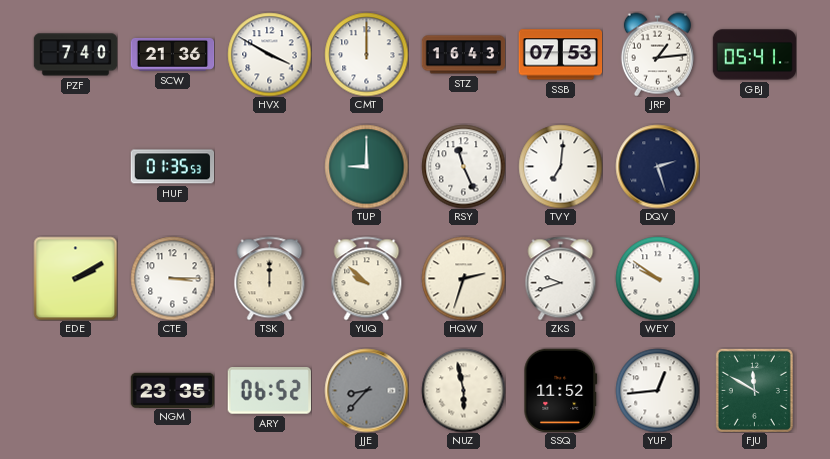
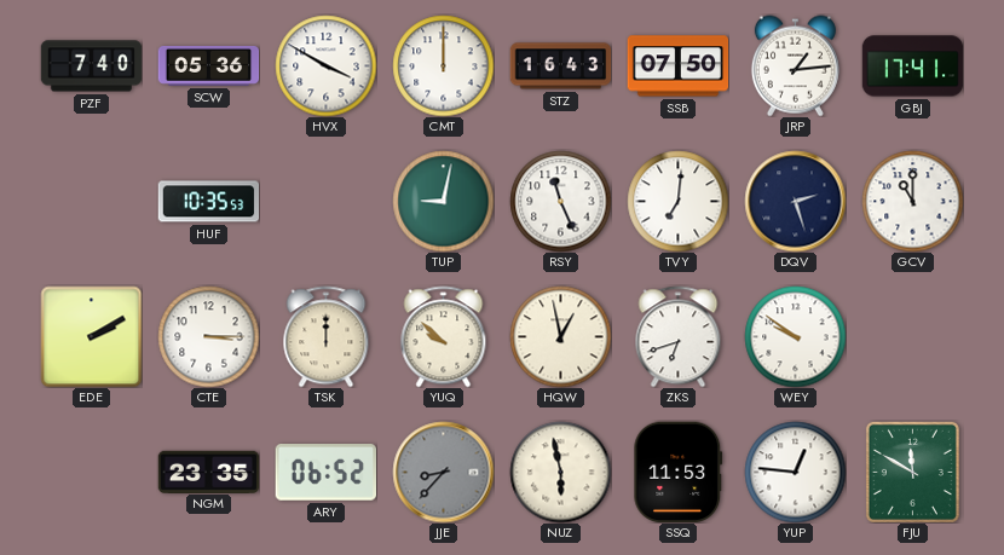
SCW: 21:36 -> 05:36 (208, 65)
SSB: 07:53 -> 07:50 (677, 67)
GBJ: 05:41 -> 17:41 (912, 67)
HUF: 01:35 -> 10:35 (208, 202)
TUP: 9:00 -> 9:02 (443, 201)
GCV: none -> 11:00 (912, 201)
HQW: 2:33 -> 12:58 (560, 336)
ZKS: 9:42 -> 6:42 (679, 336)
SSQ: 11:52 -> 11:53 (679, 472)
YUP: 12:44 -> 12:46 (795, 472)
